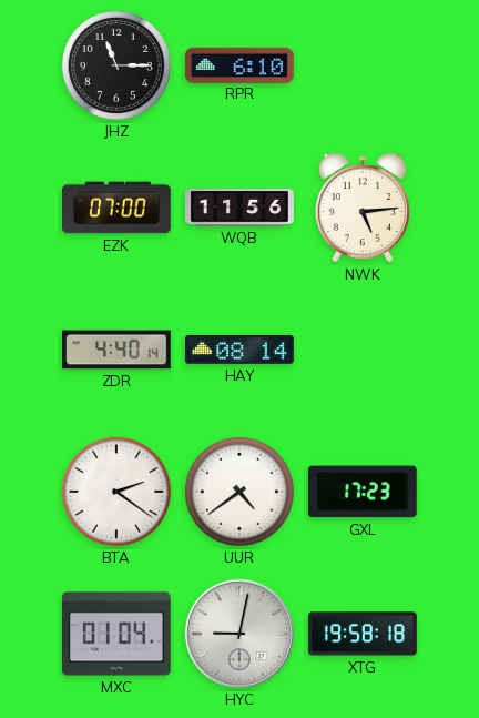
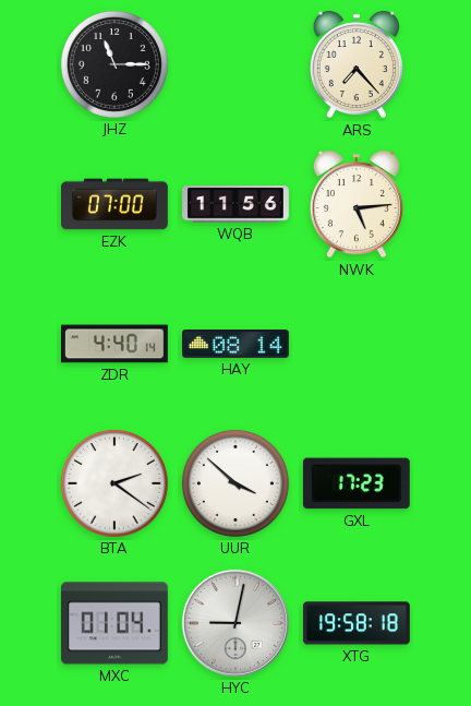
RPR: 6:10 -> none (239, 64)
ARS: none -> 7:23 (357, 64)
UUR: 4:39 -> 3:52 (235, 483)
